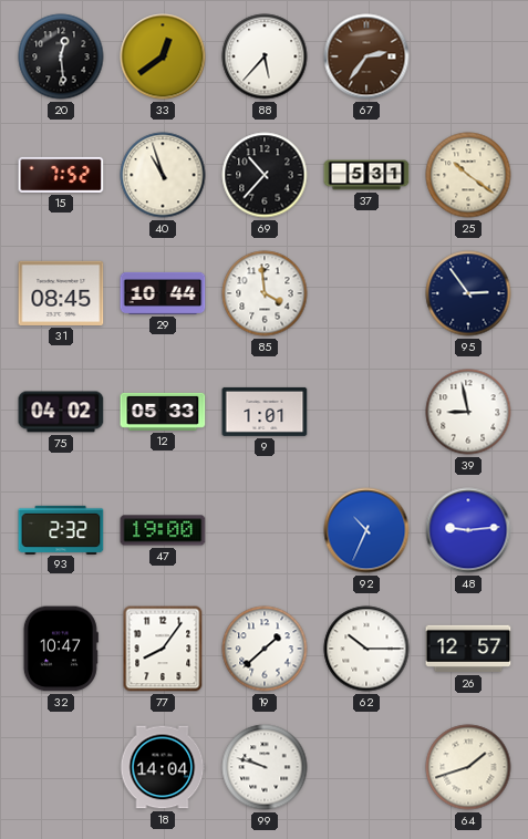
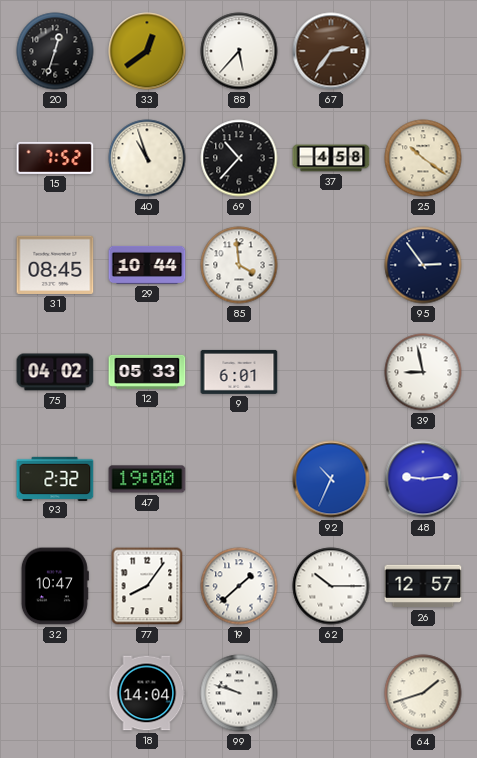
20: 12:29 -> 12:33 (55, 51)
37: 5:31 -> 4:58 (331, 158)
9: 1:01 -> 6:01 (239, 372)
